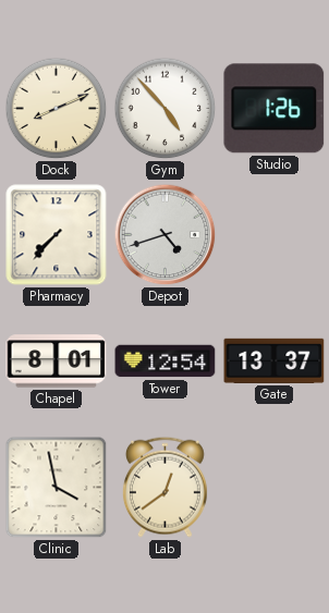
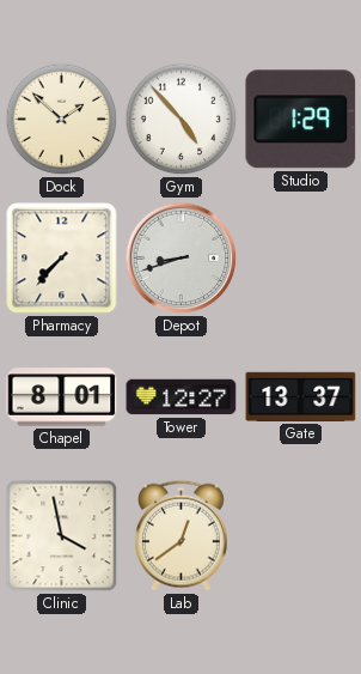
Dock: 8:11 -> 1:52 (62, 120)
Studio: 1:26 -> 1:29 (301, 120)
Depot: 4:42 -> 8:42 (182, 259)
Tower: 12:54 -> 12:27 (182, 397)
